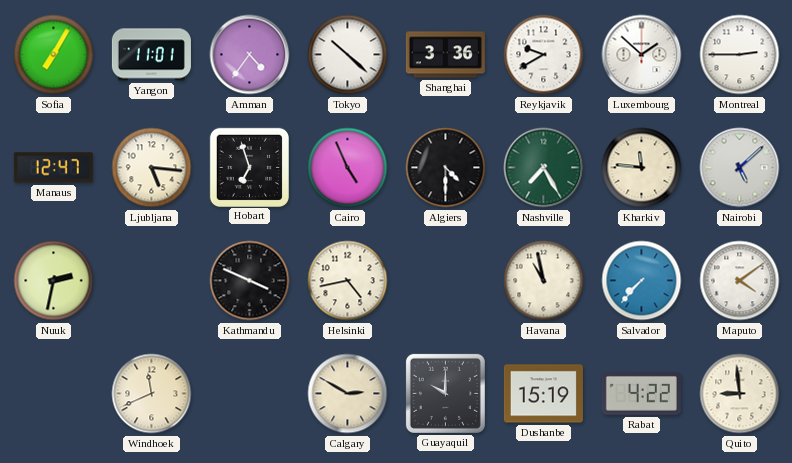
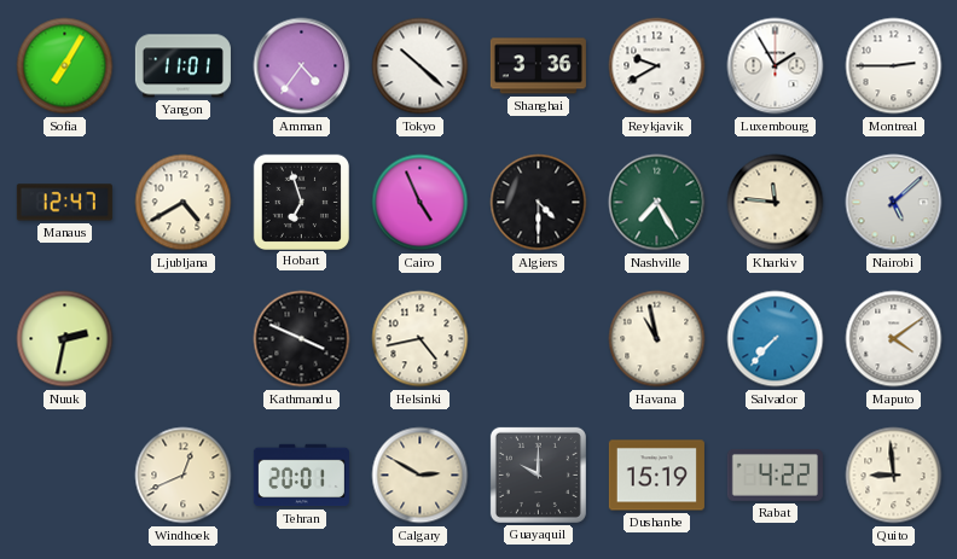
Luxembourg: 1:52 -> 1:55 (776, 66)
Ljubljana: 5:16 -> 4:40 (184, 203)
Windhoek: 11:41 -> 12:41 (184, 476)
Tehran: none -> 20:01 (301, 476)
